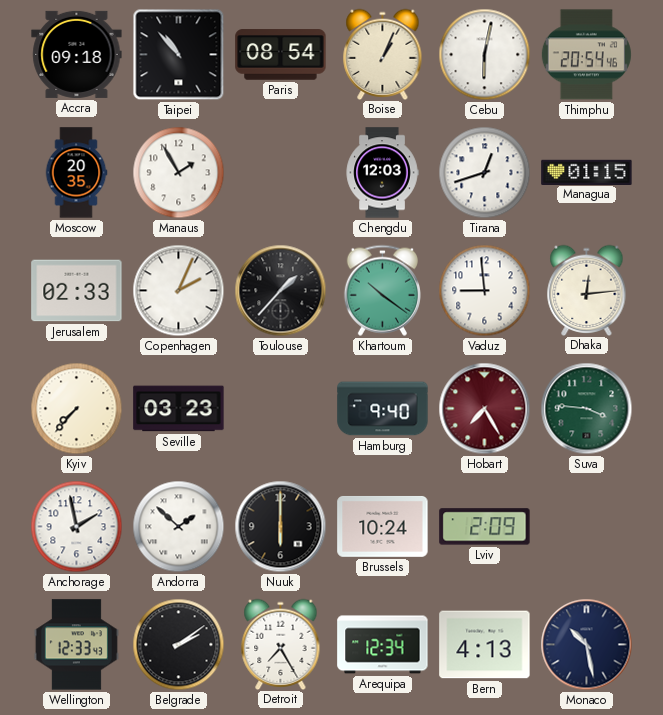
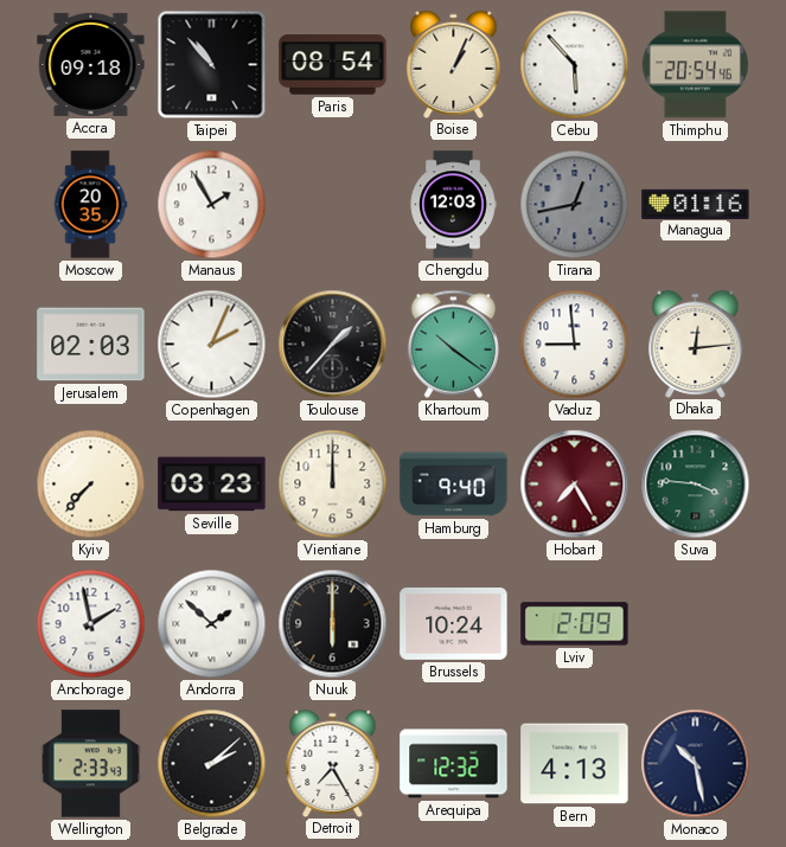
Cebu: 6:02 -> 5:53 (575, 65)
Tirana: 12:42 -> 12:43 (575, 205)
Tirana dial: white -> grey (575, 205)
Managua: 01:15 -> 01:16 (696, 204)
Jerusalem: 02:33 -> 02:03 (91, 345)
Vientiane: none -> 12:00 (333, 485)
Wellington: 12:33 -> 2:33 (90, 764)
Belgrade: 2:09 -> 2:08 (212, 764)
Arequipa: 12:34 -> 12:32 (454, 764)
